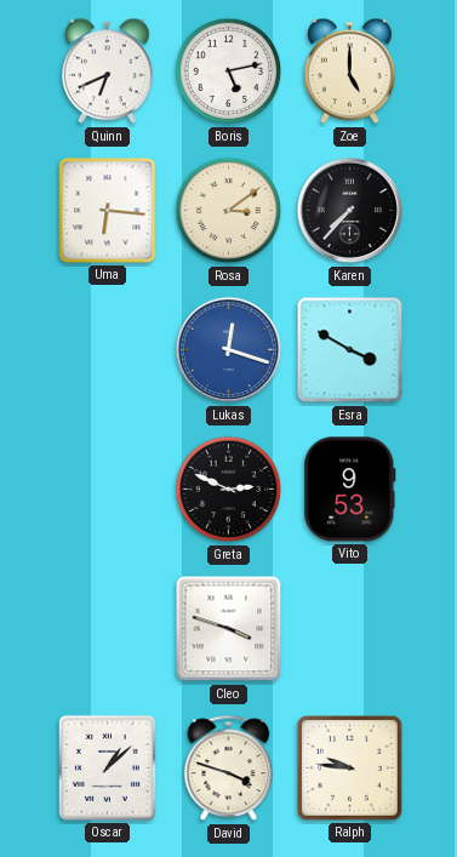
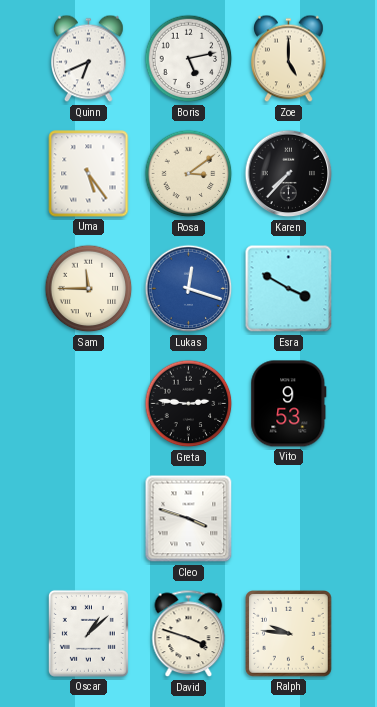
Uma: 6:16 -> 5:24 (89, 174)
Sam: none -> 11:45 (89, 289)
Greta: 2:49 -> 2:46 (189, 404)
